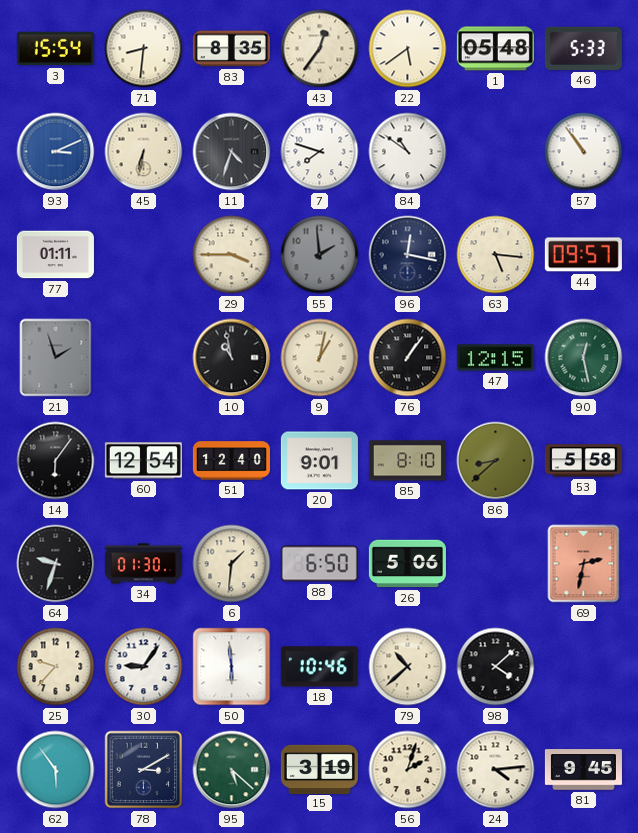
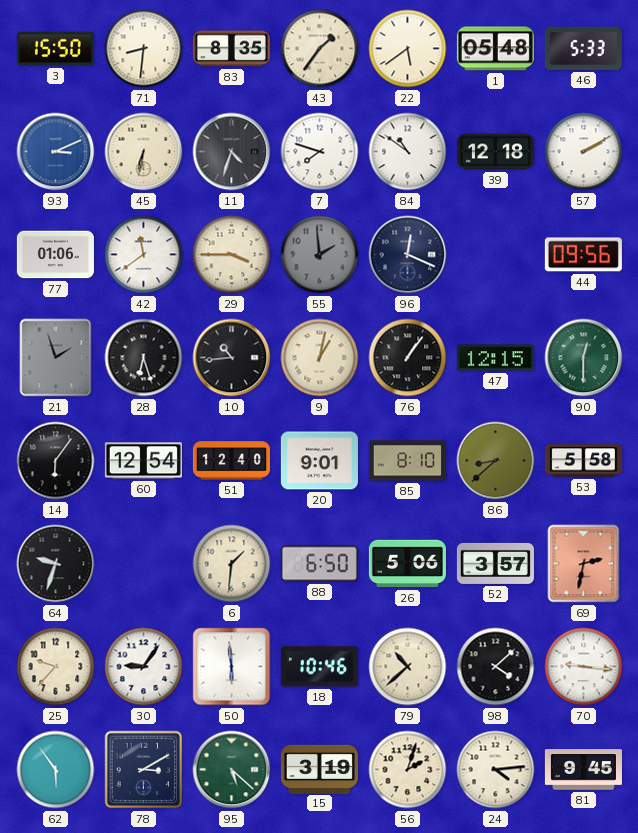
3: 15:54 -> 15:50 (55, 49)
43: 12:36 -> 1:36 (320, 49)
39: none -> 12:18 (495, 152)
57: 10:54 -> 2:10 (584, 152)
77: 01:11 -> 01:06 (55, 255)
42: none -> 11:39 (144, 255)
96: 12:17 -> 12:19 (408, 255)
63: 5:16 -> none (496, 255)
44: 09:57 -> 09:56 (583, 255)
28: none -> 6:27 (144, 358)
10: 10:58 -> 10:44 (232, 358)
90: 12:28 -> 12:30 (584, 358)
34: 01:30 -> none (143, 564)
52: none -> 3:57 (495, 563)
70: none -> 9:16 (584, 667)
